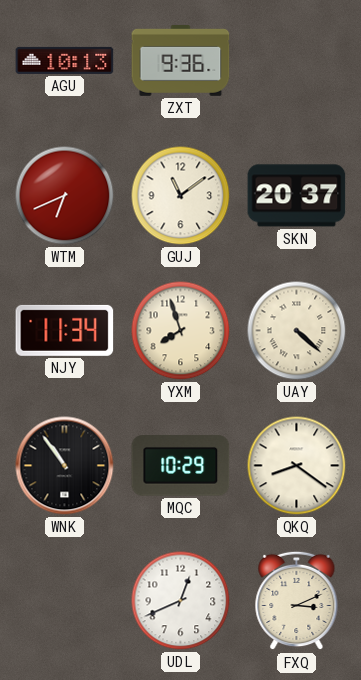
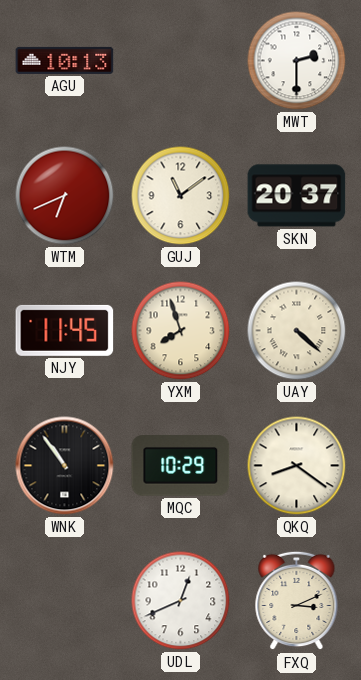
ZXT: 9:36 -> none (181, 61)
MWT: none -> 2:30 (297, 61)
NJY: 11:34 -> 11:45 (65, 330)
